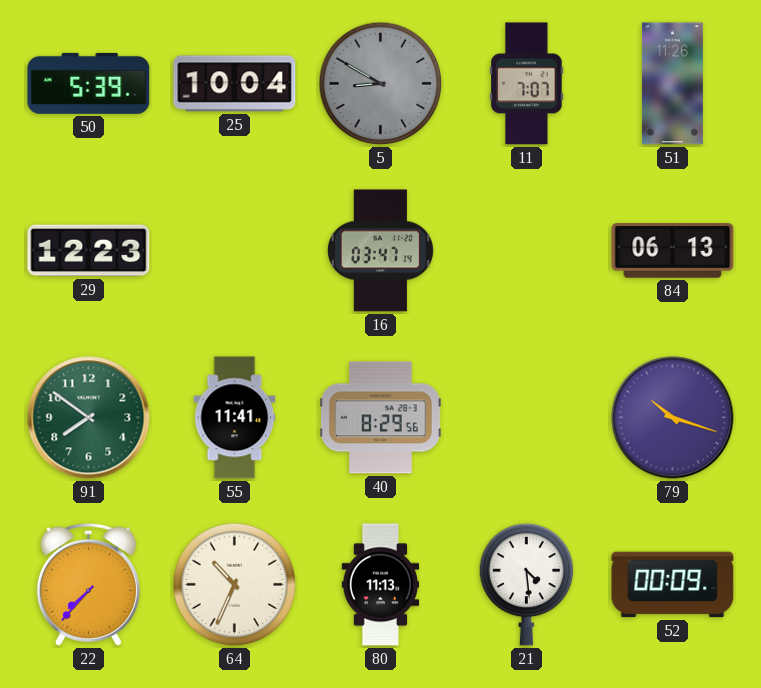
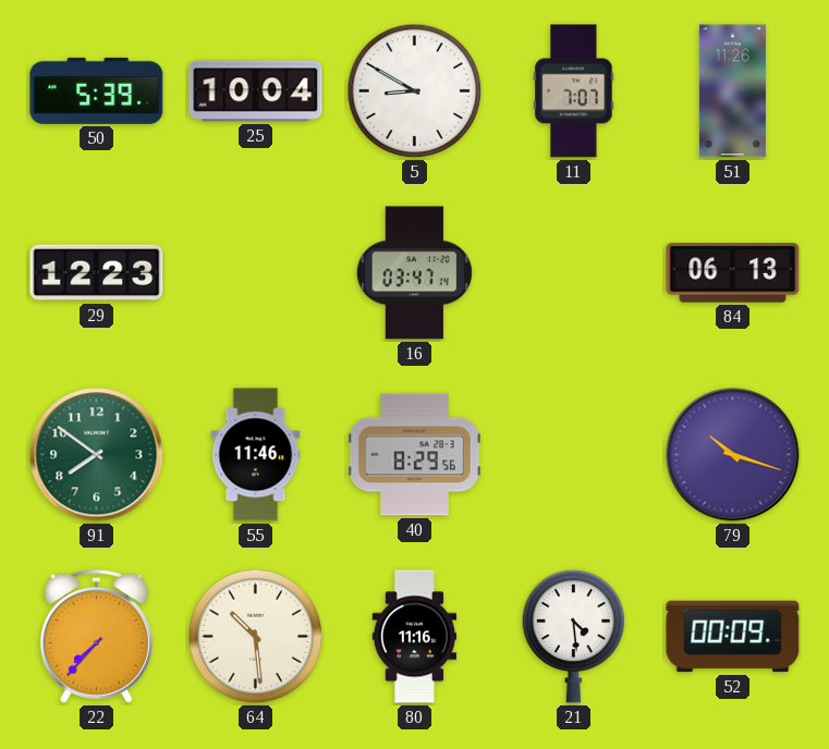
5 dial: grey -> white (415, 91)
55: 11:41 -> 11:46 (256, 455)
64: 10:34 -> 10:29 (256, 637)
80: 11:13 -> 11:16 (415, 637)
